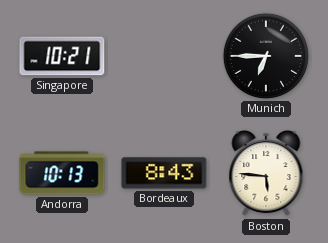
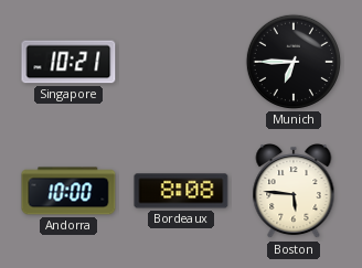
Andorra: 10:13 -> 10:00 (68, 191)
Bordeaux: 8:43 -> 8:08 (181, 191)
